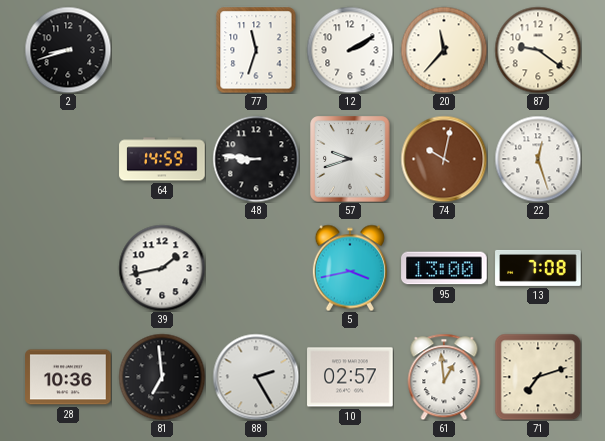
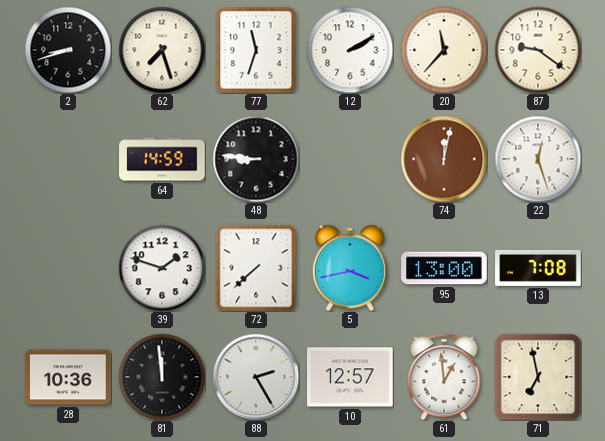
62: none -> 7:27 (162, 50)
57: 9:42 -> none (350, 159)
74: 10:02 -> 12:02 (444, 159)
39: 1:43 -> 1:48 (162, 268)
72: none -> 7:38 (256, 268)
81: 6:59 -> 11:59 (162, 377)
10: 02:57 -> 12:57 (350, 377)
71: 7:12 -> 6:58 (538, 377)
